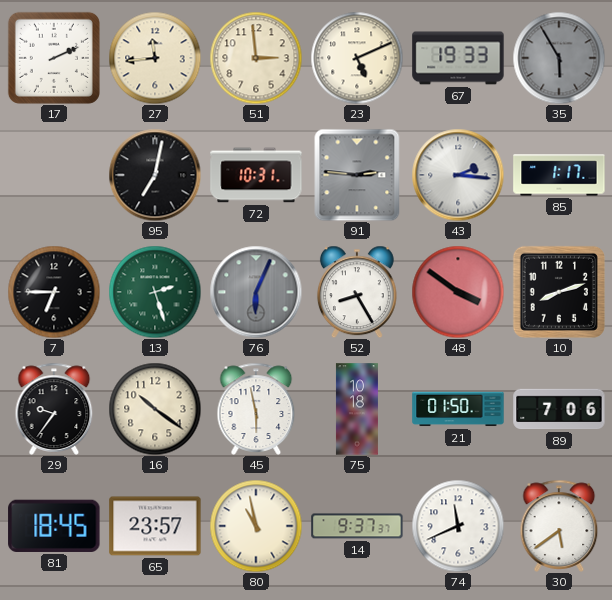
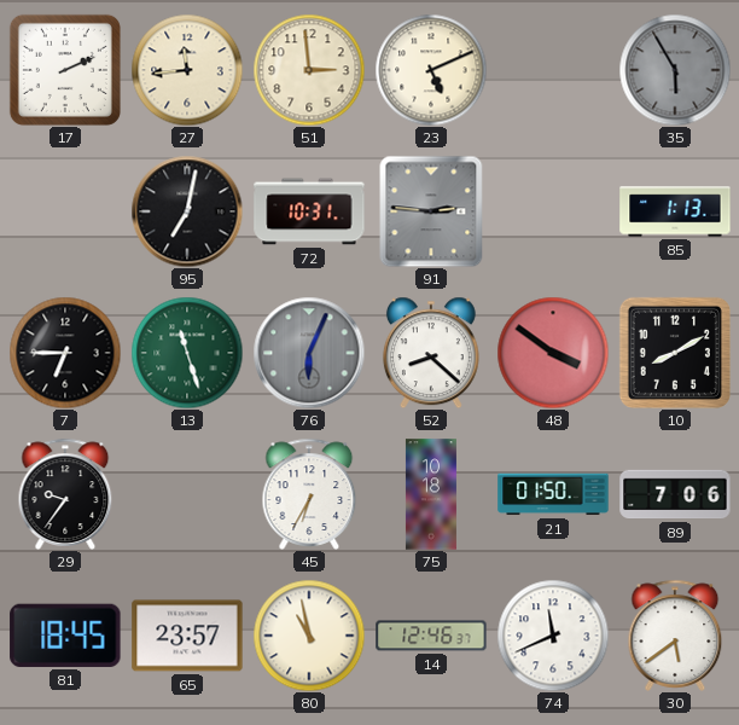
67: 19:33 -> none (458, 58)
43: 2:16 -> none (458, 175)
85: 1:17 -> 1:13 (675, 211)
13: 2:27 -> 11:27 (187, 353)
52: 8:25 -> 8:22 (431, 353)
10: 8:12 -> 8:10 (675, 353)
16: 10:21 -> none (155, 409)
45: 5:58 -> 6:35 (309, 494)
14: 9:37 -> 12:46 (431, 636)
